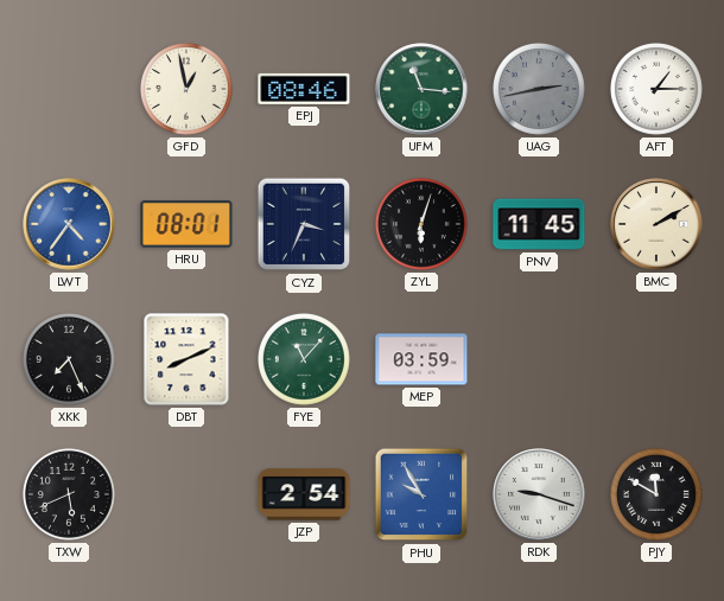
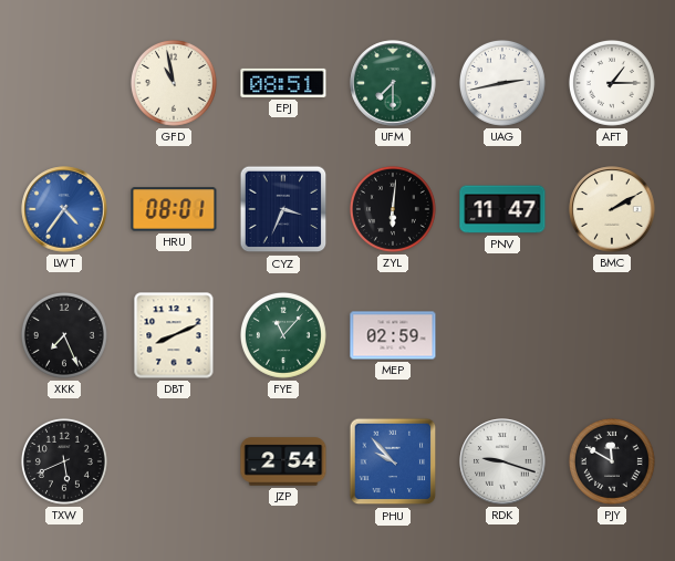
GFD: 12:58 -> 10:58 (174, 83)
EPJ: 08:46 -> 08:51 (283, 83)
UFM: 11:16 -> 7:30 (393, 83)
UAG dial: grey -> white (502, 83)
ZYL: 6:03 -> 6:01 (393, 209)
PNV: 11:45 -> 11:47 (502, 209)
MEP: 03:59 -> 02:59 (393, 335)
PHU: 9:55 -> 9:53 (393, 461)
